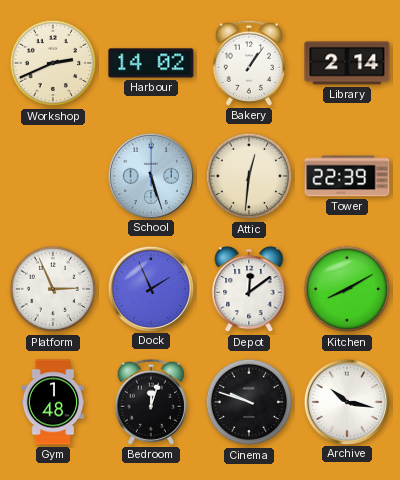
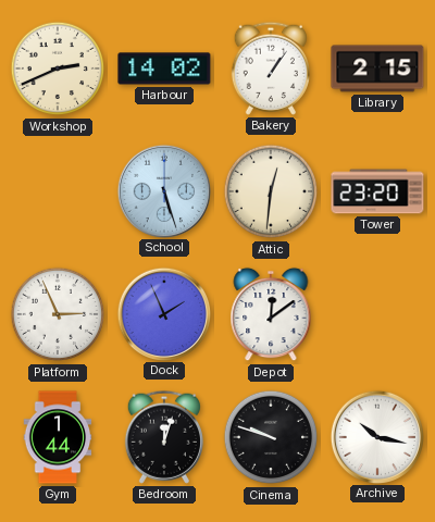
Library: 2:14 -> 2:15 (377, 69)
Tower: 22:39 -> 23:20 (377, 191)
Kitchen: 8:10 -> none (347, 289)
Gym: 1:48 -> 1:44 (58, 437)
